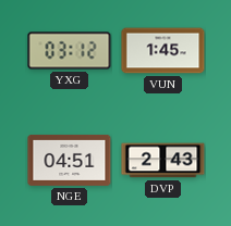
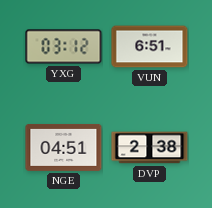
VUN: 1:45 -> 6:51 (150, 47)
DVP: 2:43 -> 2:38 (150, 148)
